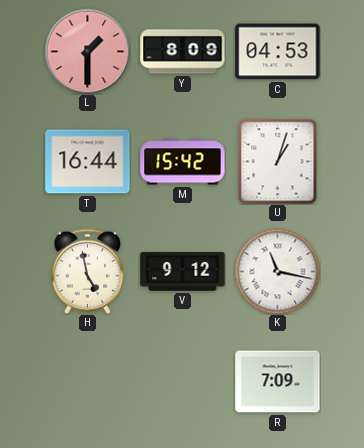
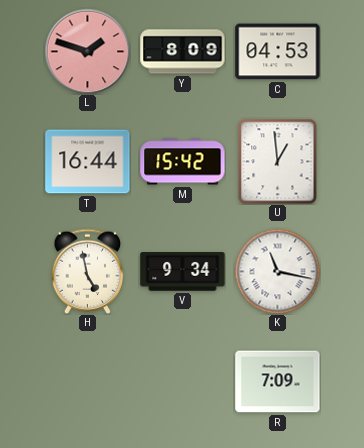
L: 1:30 -> 1:48 (87, 51)
U: 1:03 -> 12:59 (278, 161)
V: 9:12 -> 9:34 (183, 272)
